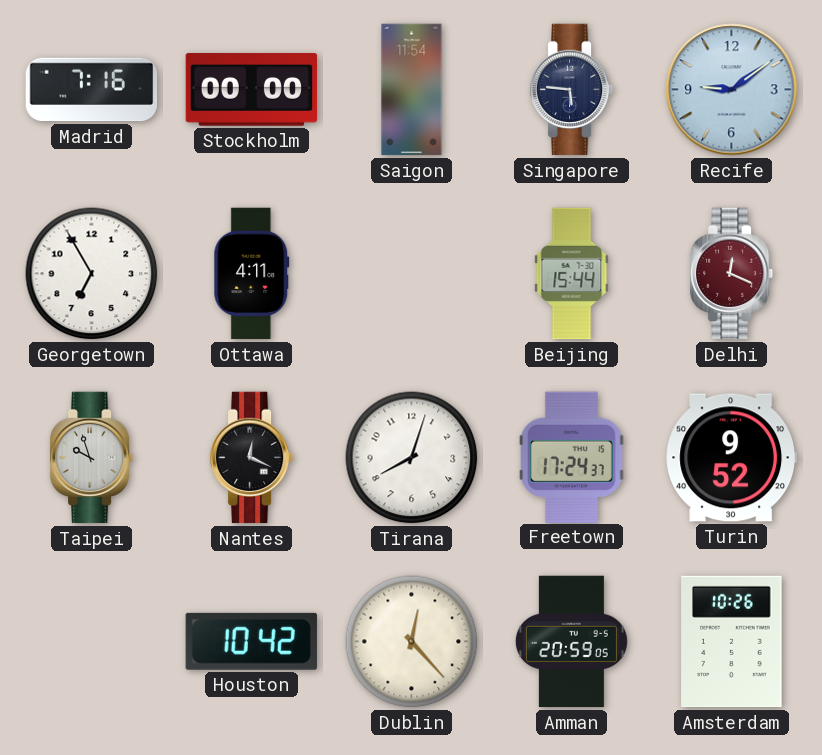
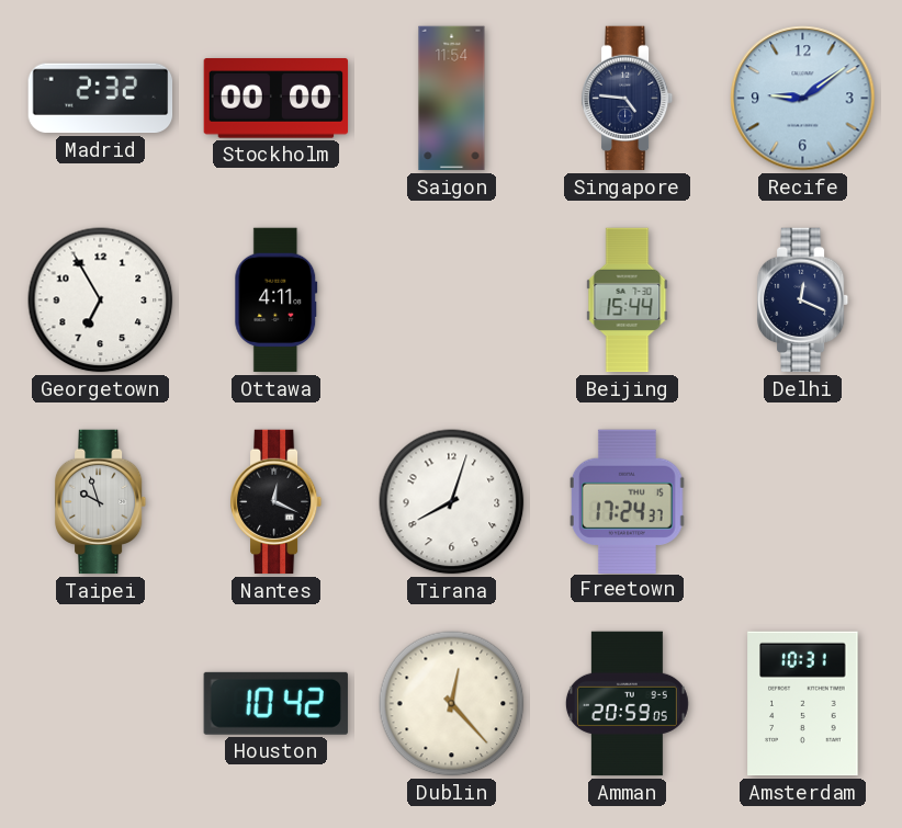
Madrid: 7:16 -> 2:32 (101, 99)
Singapore: 5:46 -> 4:46 (628, 99)
Delhi dial: burgundy -> navy (803, 300)
Turin: 9:52 -> none (731, 458)
Amsterdam: 10:26 -> 10:31 (803, 704)
